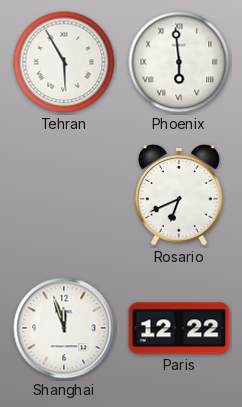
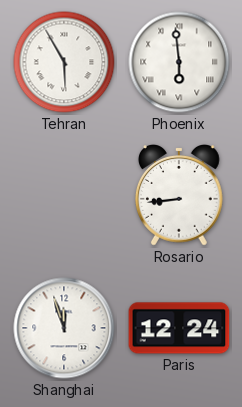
Rosario: 6:41 -> 8:44 (180, 196)
Paris: 12:22 -> 12:24 (179, 328)
